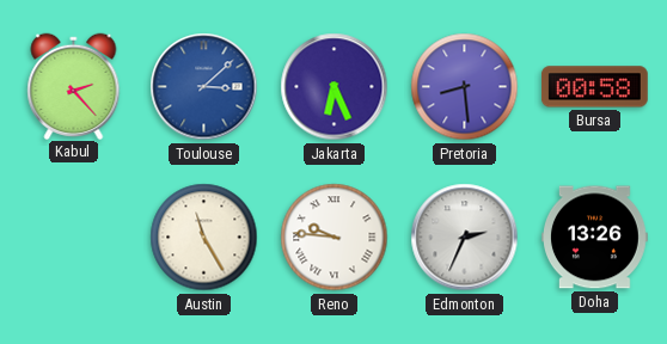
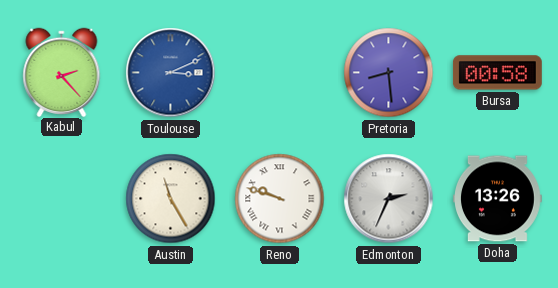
Toulouse: 3:08 -> 3:11 (171, 73)
Jakarta: 6:26 -> none (335, 87)
Reno: 9:46 -> 9:48 (280, 199)
